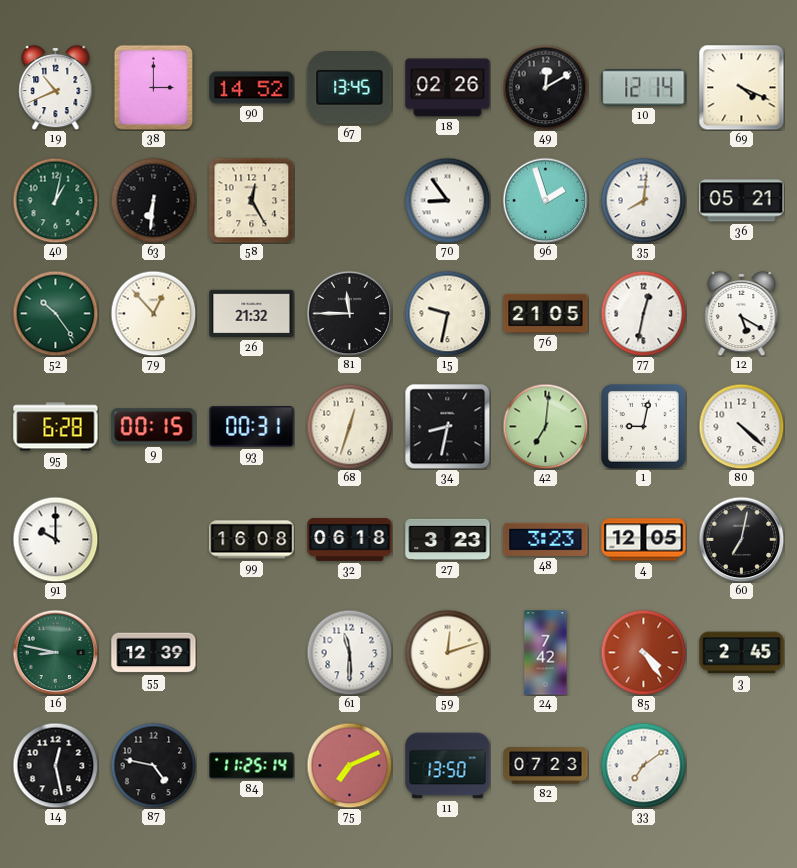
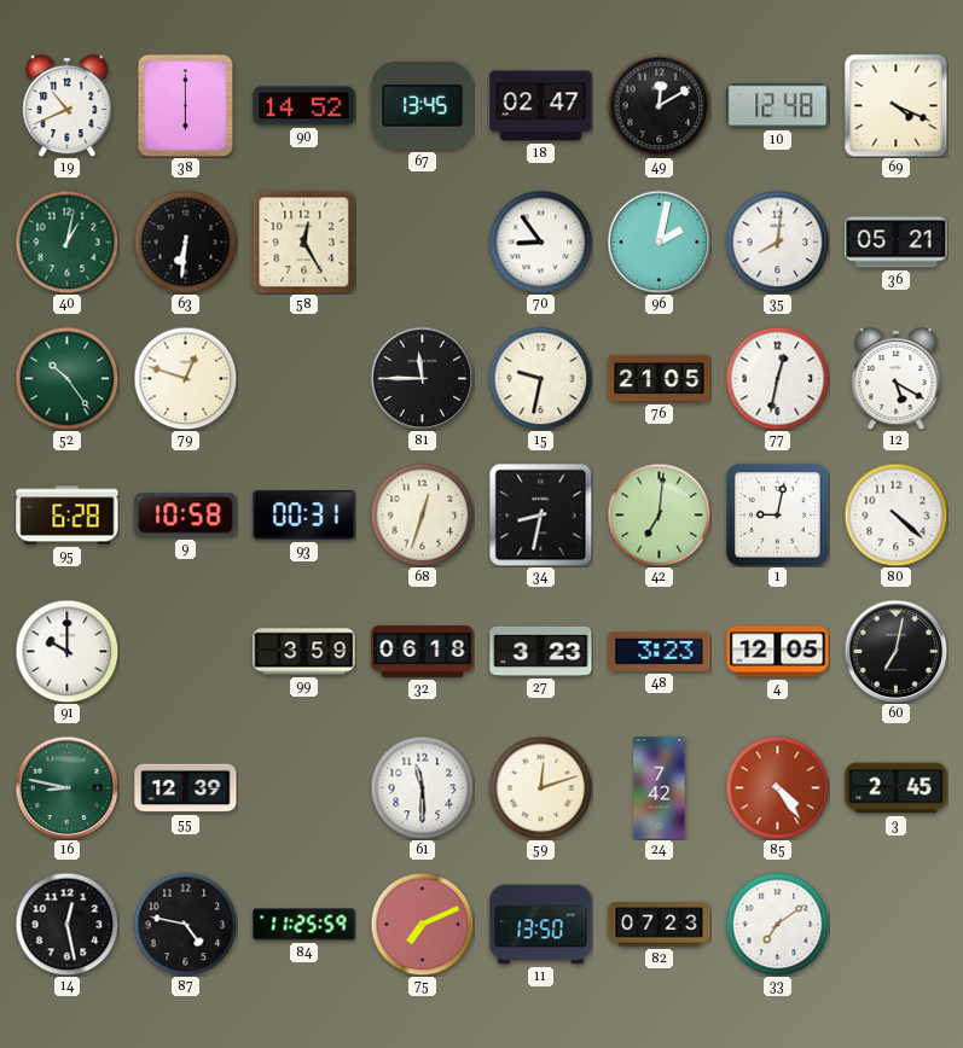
38: 3:00 -> 6:00 (185, 105)
18: 02:26 -> 02:47 (541, 106)
10: 12:14 -> 12:48 (778, 106)
96: 1:57 -> 2:02 (659, 241)
79: 12:53 -> 12:48 (185, 378)
26: 21:32 -> none (252, 314)
9: 00:15 -> 10:58 (186, 516)
99: 16:08 -> 3:59 (304, 652)
84: 11:25:14 -> 11:25:59 (304, 925)
